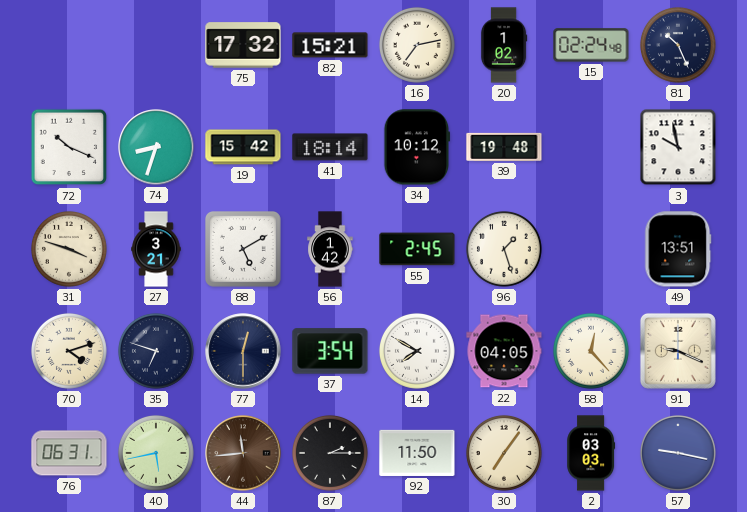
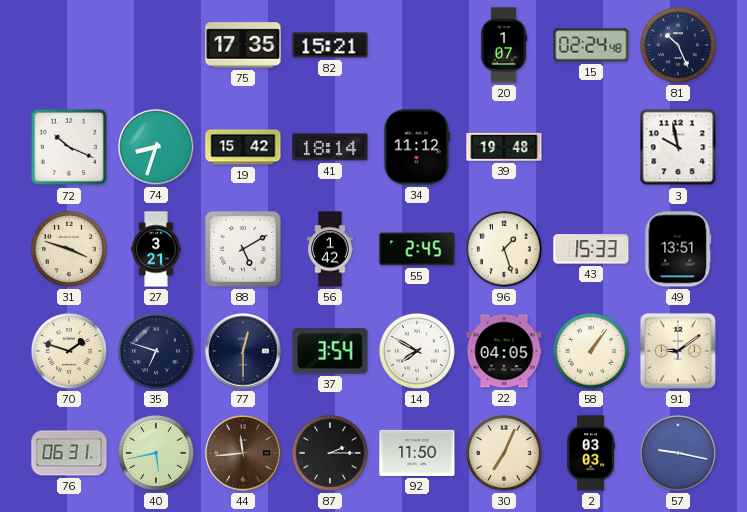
75: 17:32 -> 17:35 (243, 45)
16: 7:13 -> none (417, 45)
20: 1:02 -> 1:07 (504, 45)
34: 10:12 -> 11:12 (417, 147)
43: none -> 15:33 (591, 249)
70: 4:12 -> 1:48 (69, 351)
58: 12:23 -> 1:06 (591, 351)
91: 9:19 -> 9:09 (678, 351)
30: 7:06 -> 7:04 (504, 453)
